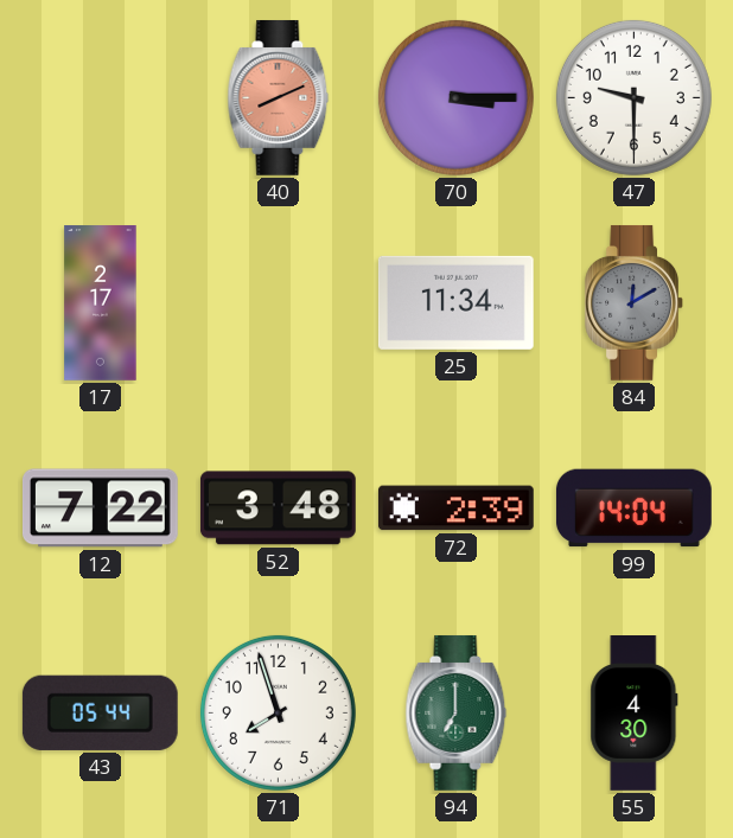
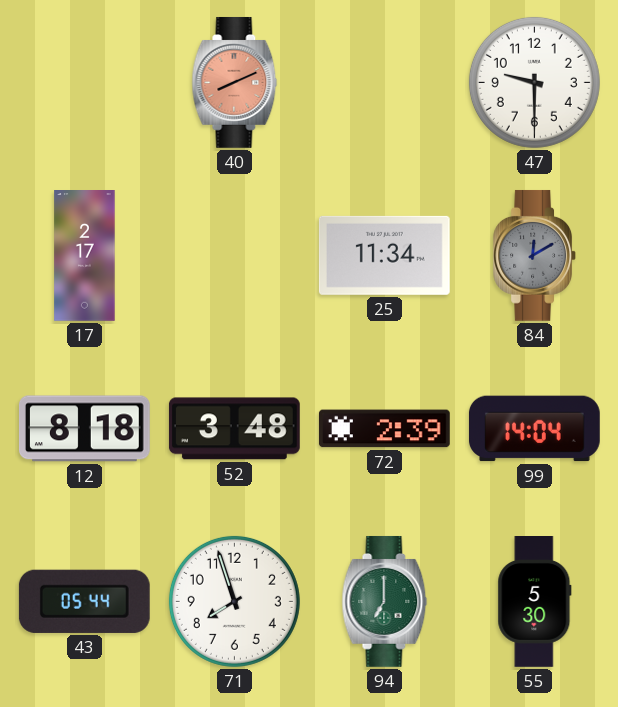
70: 3:15 -> none (455, 97)
12: 7:22 -> 8:18 (84, 429)
55: 4:30 -> 5:30 (535, 602)
